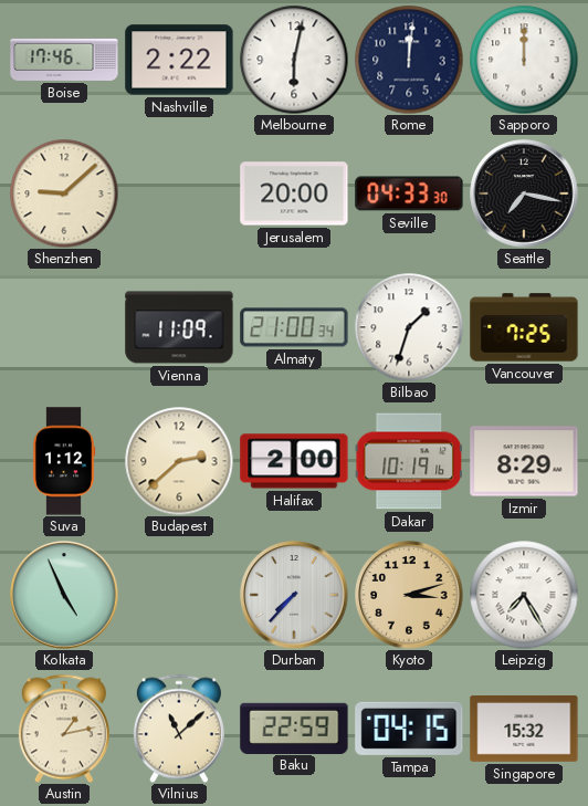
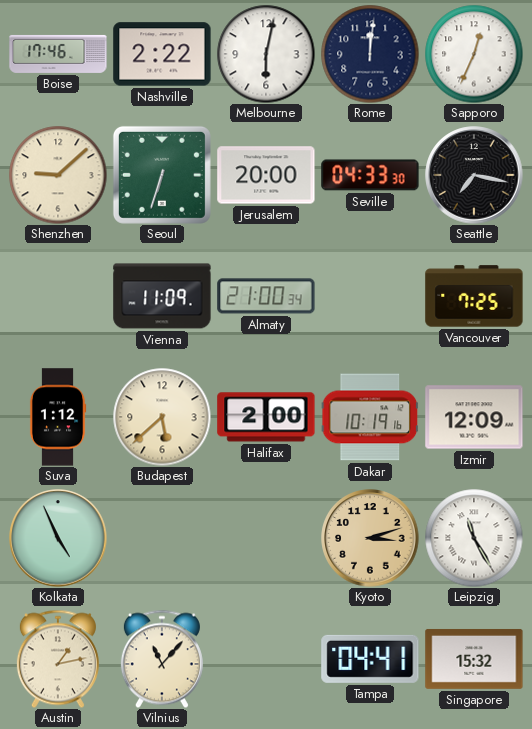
Sapporo: 12:00 -> 12:34 (474, 54)
Seoul: none -> 6:33 (162, 175)
Bilbao: 1:33 -> none (409, 327)
Budapest: 2:38 -> 5:38 (162, 417)
Izmir: 8:29 -> 12:09 (474, 417)
Durban: 7:37 -> none (294, 595)
Leipzig: 7:25 -> 11:25 (474, 538)
Vilnius: 11:08 -> 11:07 (162, 659)
Baku: 22:59 -> none (294, 728)
Tampa: 04:15 -> 04:41 (370, 659)
